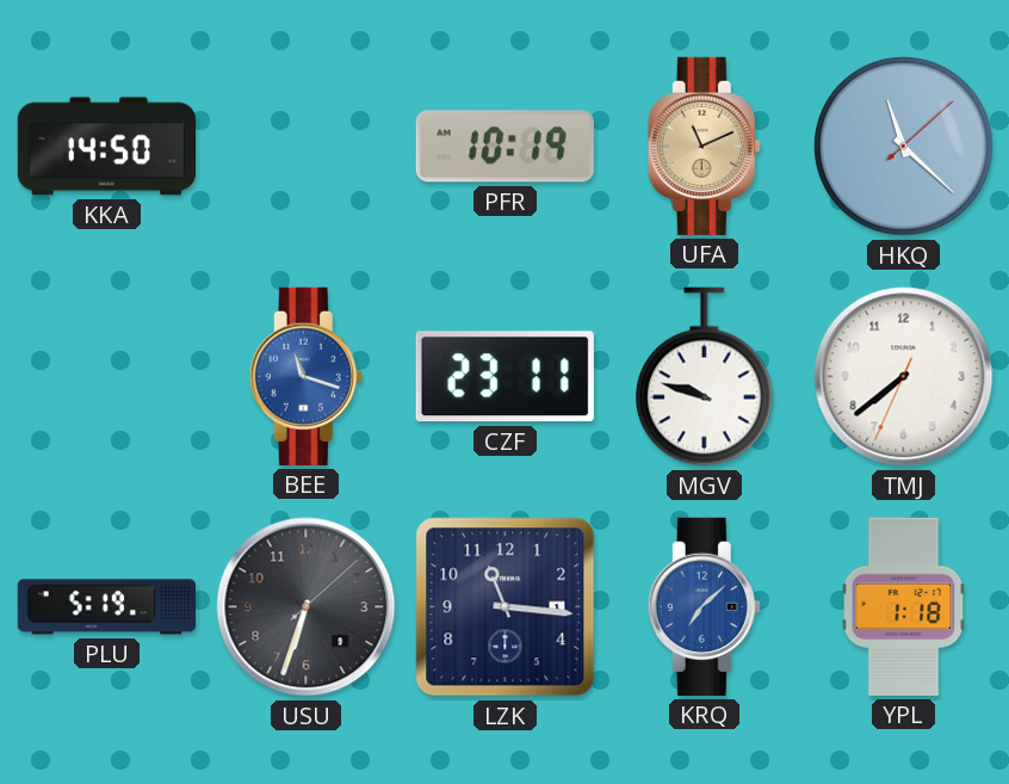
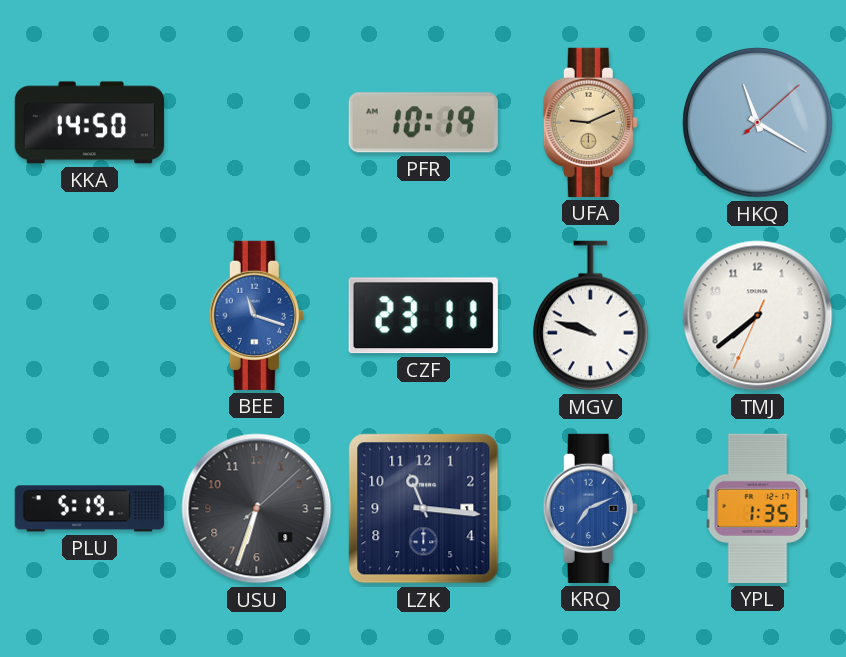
UFA: 11:11 -> 9:11 (590, 122)
HKQ: 11:22 -> 11:20 (758, 123)
KRQ: 7:08 -> 7:11 (590, 508)
YPL: 1:18 -> 1:35 (758, 508)
